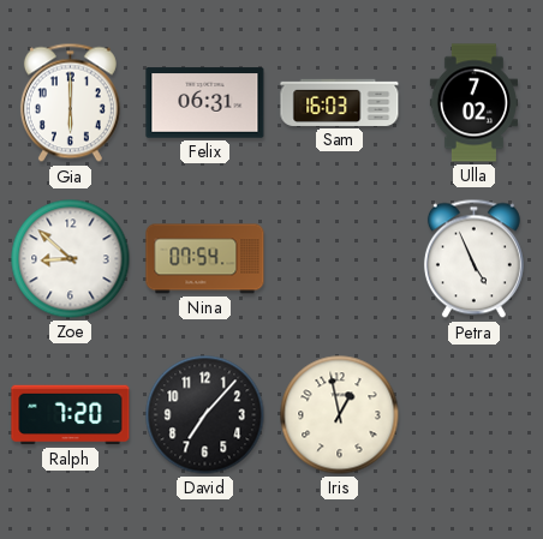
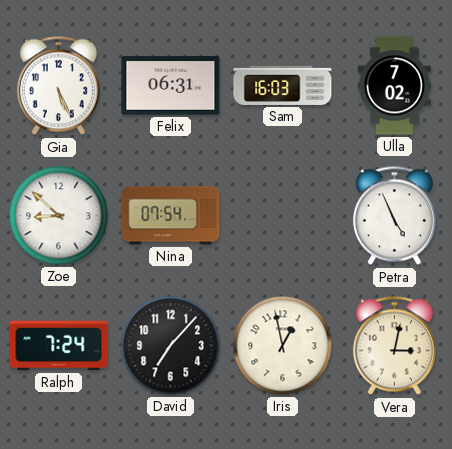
Gia: 6:00 -> 5:26 (58, 86)
Ralph: 7:20 -> 7:24 (59, 346)
Vera: none -> 3:02 (394, 346)
